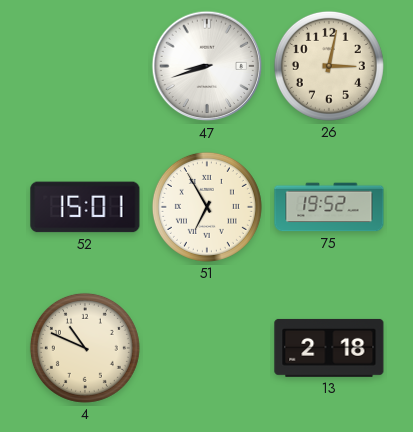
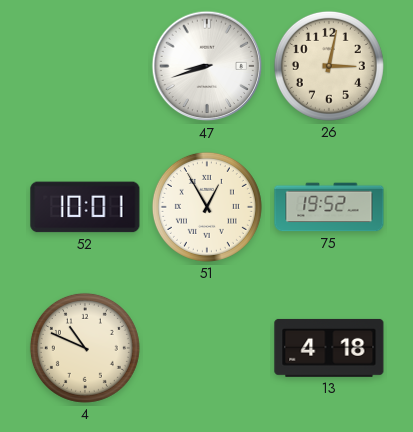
52: 15:01 -> 10:01 (85, 207)
51: 6:55 -> 12:55 (207, 207)
13: 2:18 -> 4:18 (329, 348)
